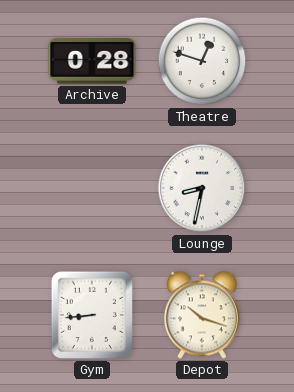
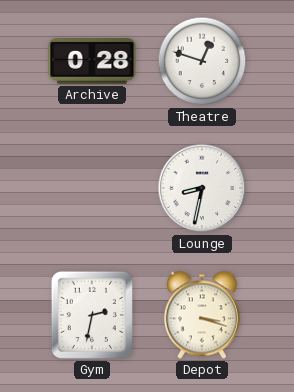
Gym: 8:44 -> 2:32 (92, 315)
Depot: 10:18 -> 3:18 (202, 315)
